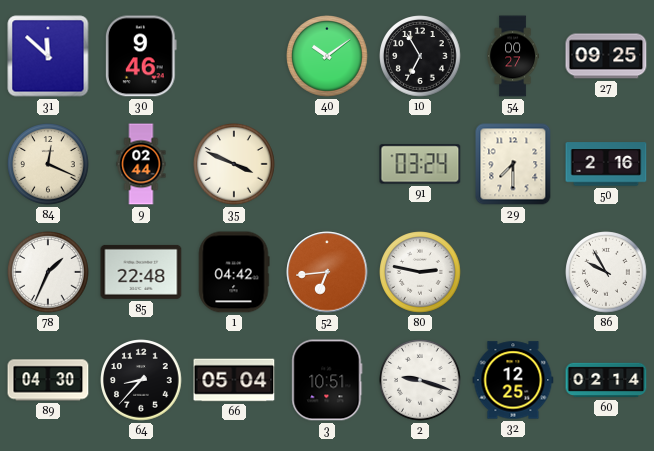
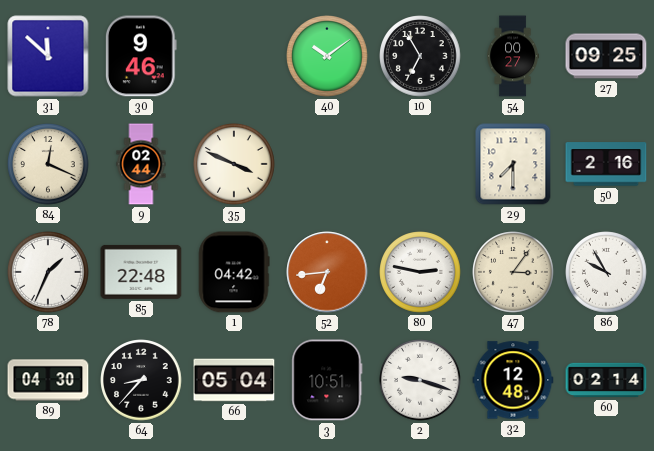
91: 03:24 -> none (420, 164)
47: none -> 3:06 (513, 272)
32: 12:25 -> 12:48 (513, 380)
